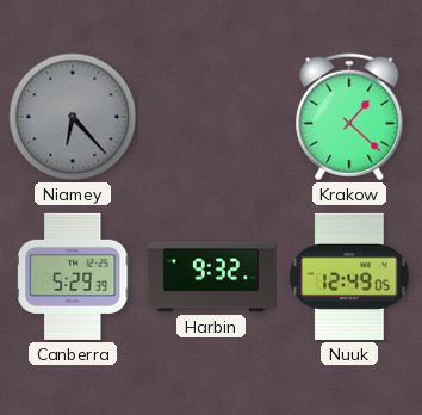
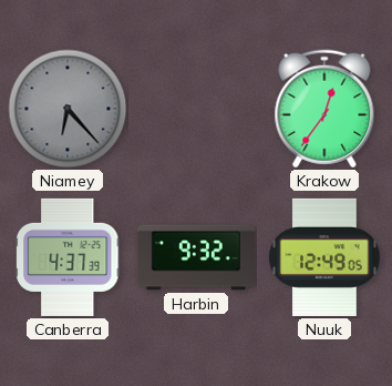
Krakow: 1:22 -> 12:36 (324, 109)
Canberra: 5:29 -> 4:37 (68, 257)
